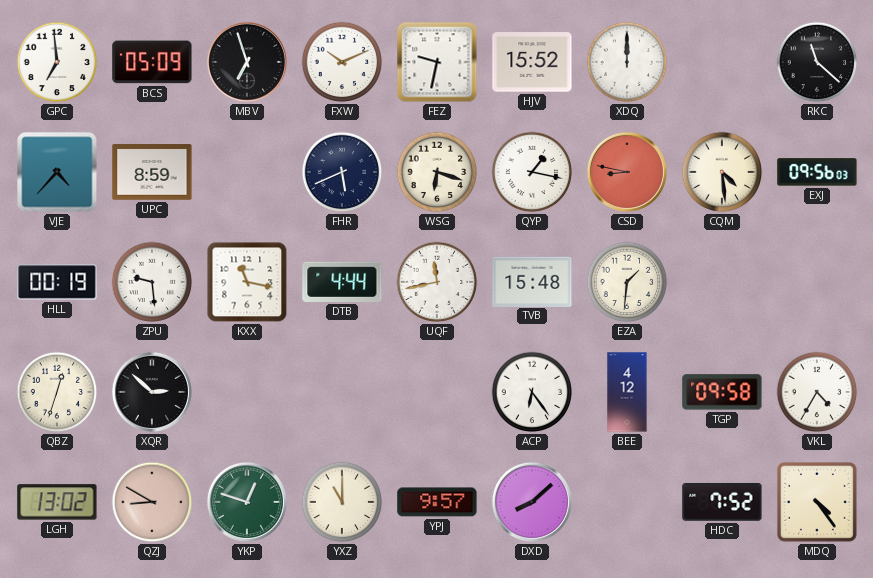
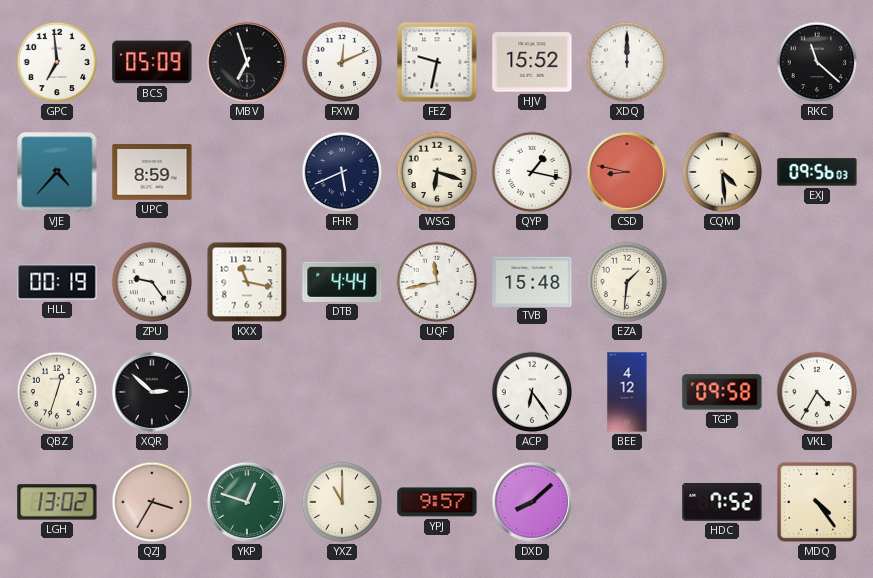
FXW: 10:11 -> 12:11 (342, 62)
ZPU: 9:29 -> 9:24 (152, 282)
QZJ: 8:50 -> 3:35 (152, 502)
